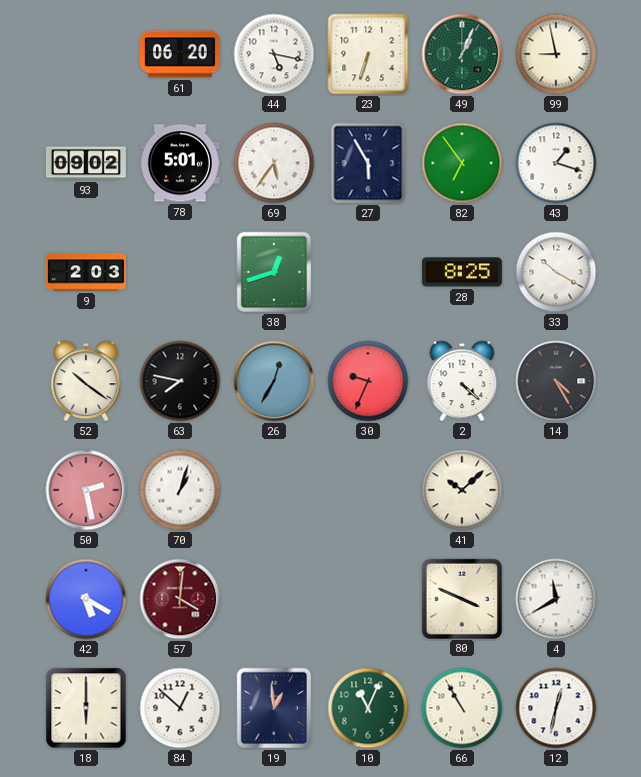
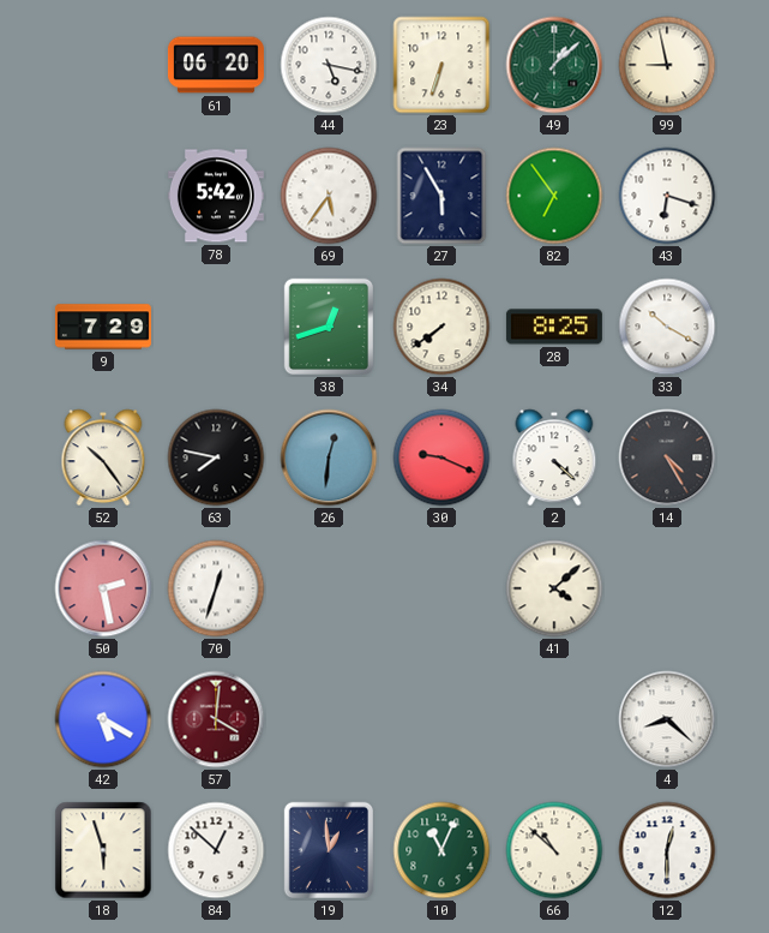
49: 1:04 -> 1:08 (554, 65)
93: 09:02 -> none (86, 163)
78: 5:01 -> 5:42 (216, 196)
43: 1:18 -> 6:18 (667, 196)
9: 2:03 -> 7:29 (103, 327)
34: none -> 7:39 (441, 327)
52: 10:21 -> 10:24 (103, 457)
26: 12:35 -> 12:31 (329, 457)
30: 9:34 -> 9:19 (441, 457)
70: 1:03 -> 12:33 (216, 588)
41: 10:08 -> 4:08 (554, 588)
80: 3:49 -> none (461, 598)
4: 11:40 -> 8:22 (667, 719)
18: 6:00 -> 5:57 (103, 850)
66: 10:55 -> 10:52 (554, 850)
12: 12:32 -> 12:30 (667, 850)
